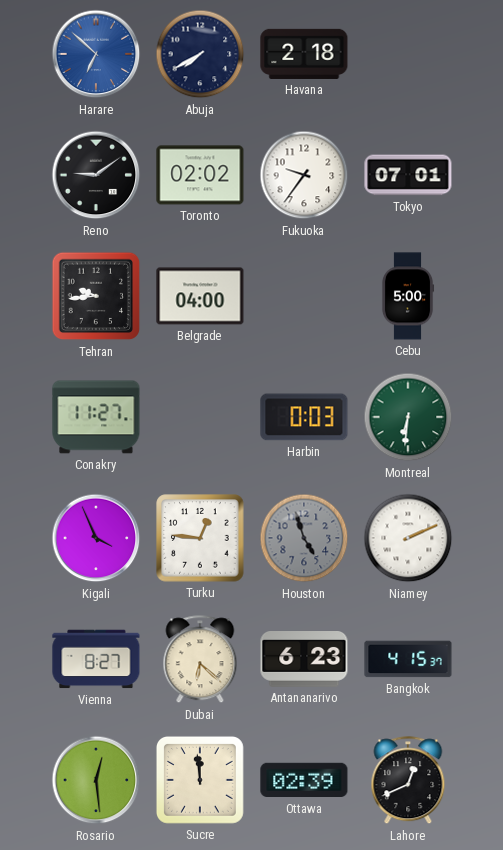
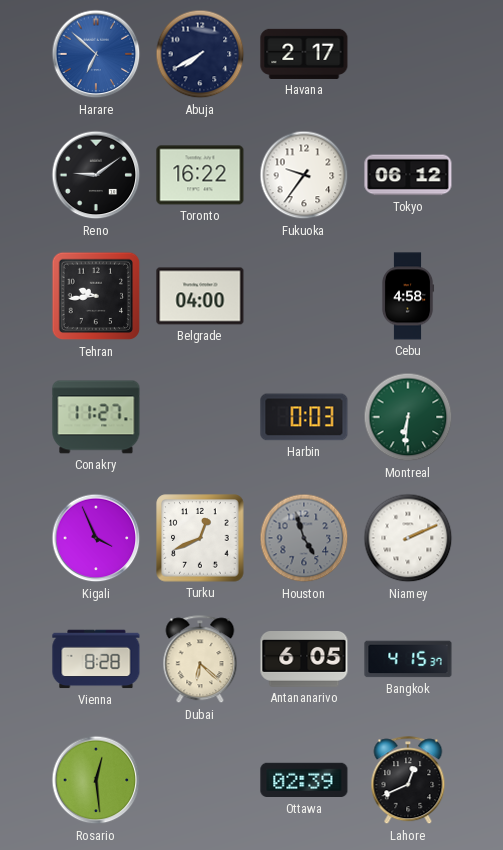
Havana: 2:18 -> 2:17 (304, 54)
Toronto: 02:02 -> 16:22 (200, 175)
Tokyo: 07:01 -> 06:12 (408, 175)
Cebu: 5:00 -> 4:58 (408, 296)
Turku: 12:46 -> 12:41 (200, 538)
Vienna: 8:27 -> 8:28 (96, 659)
Antananarivo: 6:23 -> 6:05 (304, 660)
Sucre: 11:59 -> none (200, 780)
